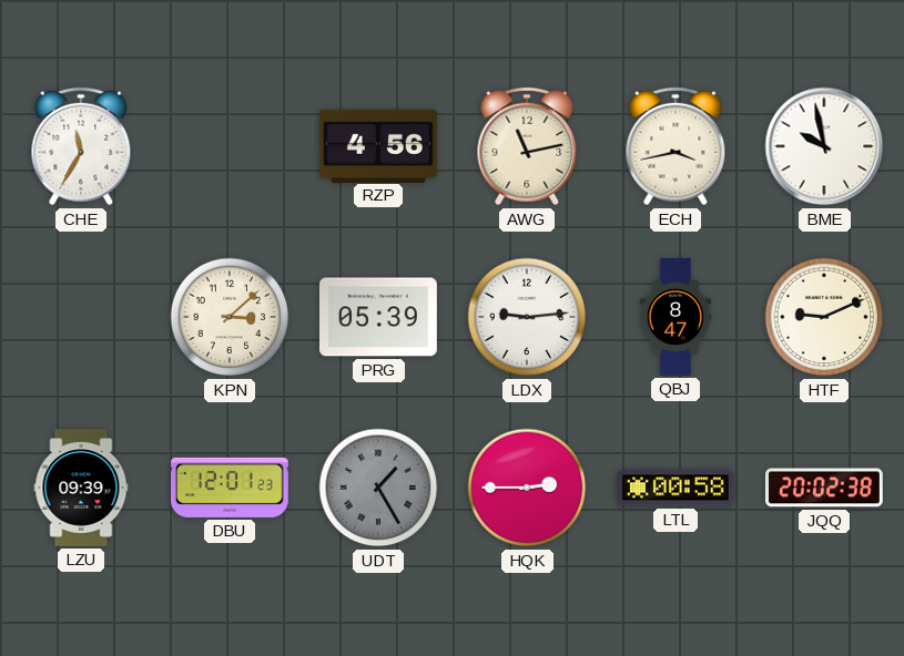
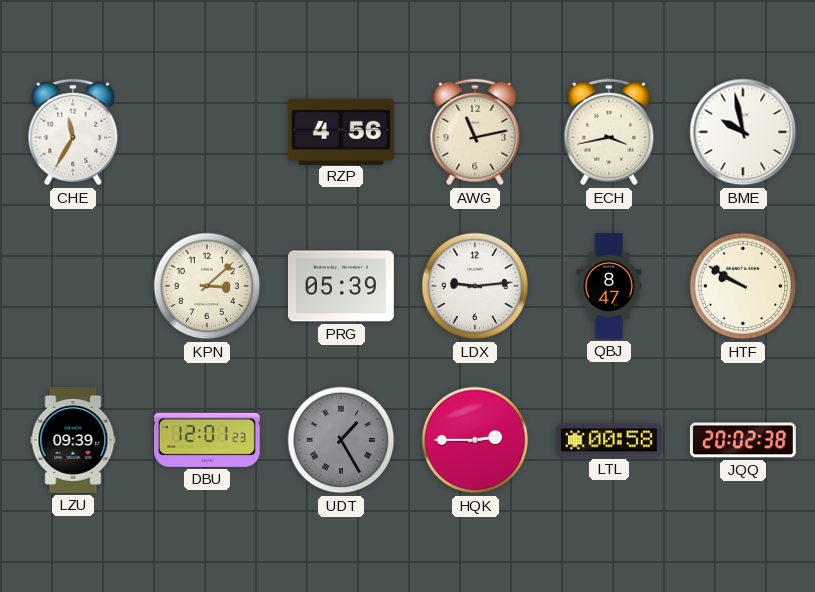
HTF: 9:11 -> 9:50 (743, 286)
